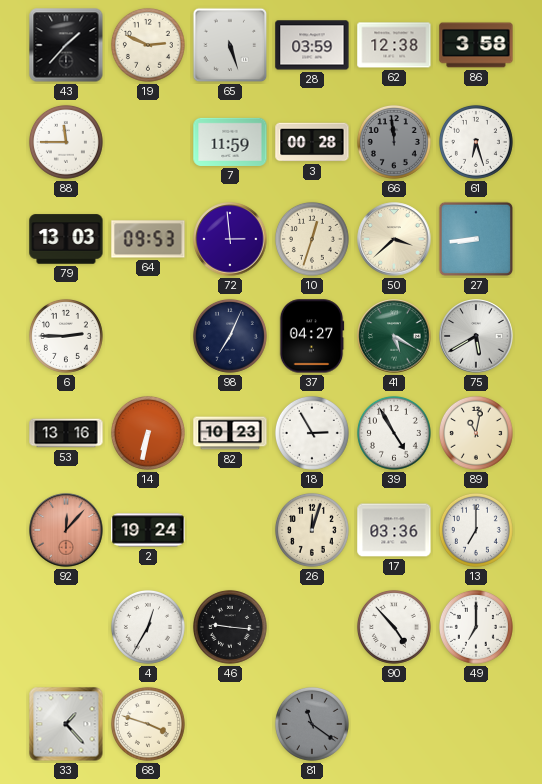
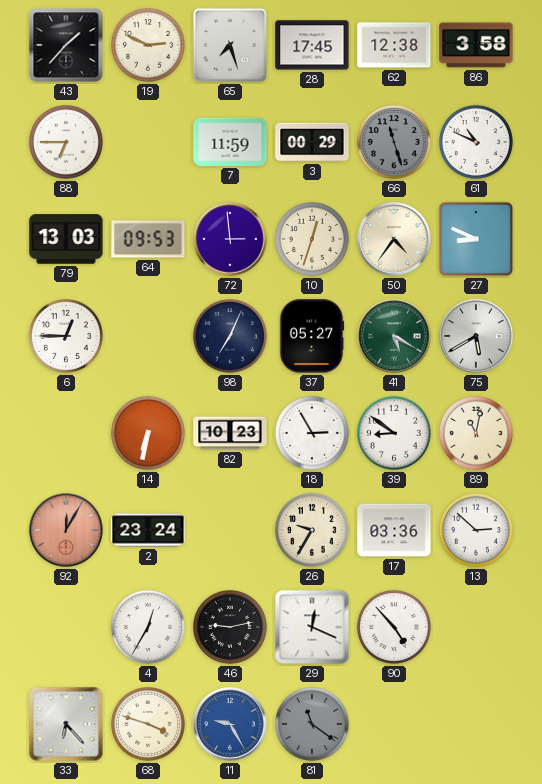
65: 5:27 -> 7:27 (230, 45)
28: 03:59 -> 17:45 (312, 45)
88: 11:45 -> 6:45 (66, 142)
3: 00:28 -> 00:29 (312, 142)
66: 11:59 -> 11:27 (394, 142)
61: 6:27 -> 10:49 (476, 142)
50: 3:38 -> 4:36 (394, 239)
27: 8:44 -> 8:49 (476, 239)
6: 2:45 -> 12:45 (66, 336)
37: 04:27 -> 05:27 (312, 336)
53: 13:16 -> none (66, 433)
39: 4:55 -> 8:51 (394, 433)
92: 12:07 -> 12:05 (66, 530)
2: 19:24 -> 23:24 (148, 530)
26: 12:03 -> 9:35 (312, 530)
13: 7:00 -> 2:52 (476, 530)
46: 9:16 -> 9:13 (230, 627)
29: none -> 12:19 (312, 627)
49: 7:00 -> none (476, 627)
33: 1:23 -> 6:23 (66, 724)
11: none -> 9:25 (230, 724)
